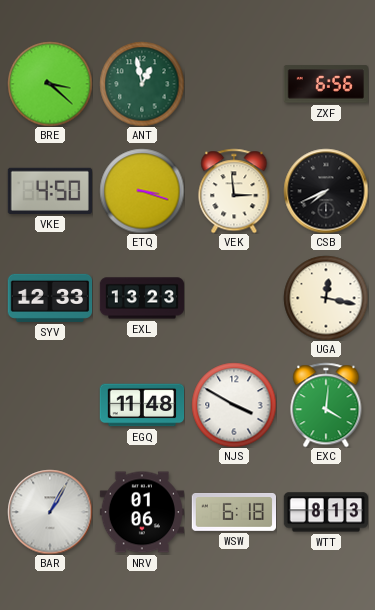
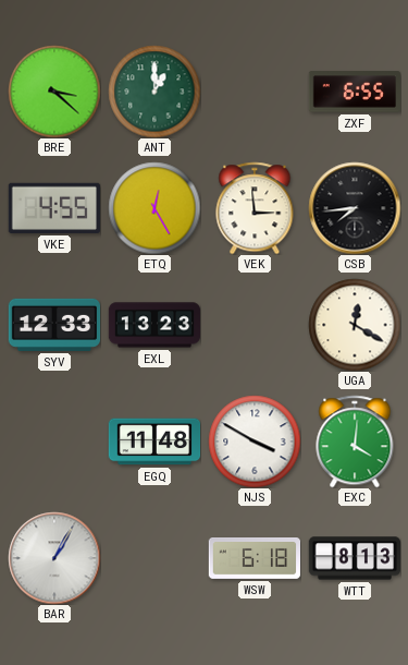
ANT: 12:58 -> 1:00 (154, 92)
ZXF: 6:56 -> 6:55 (354, 92)
VKE: 4:50 -> 4:55 (53, 208)
ETQ: 3:18 -> 12:25 (154, 208)
CSB: 7:41 -> 7:44 (355, 208)
UGA: 12:17 -> 12:20 (355, 325)
NRV: 01:06 -> none (141, 512)
